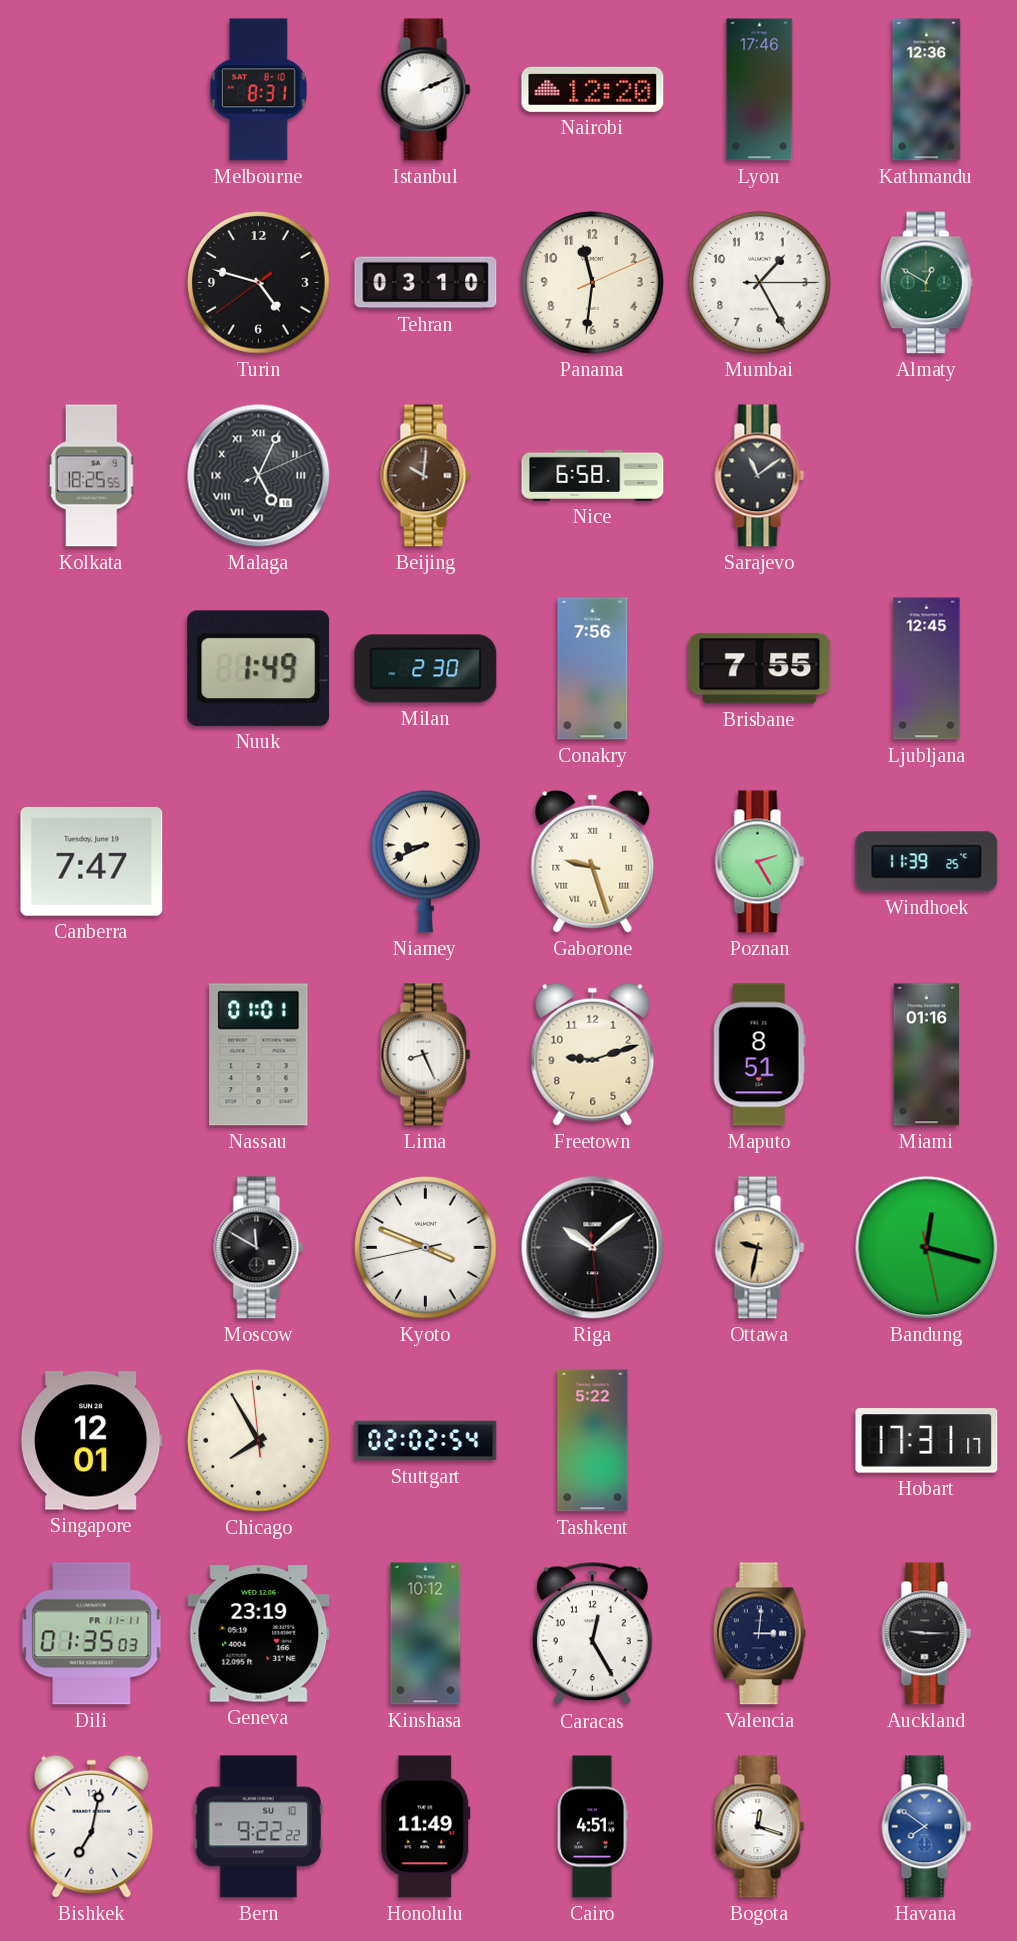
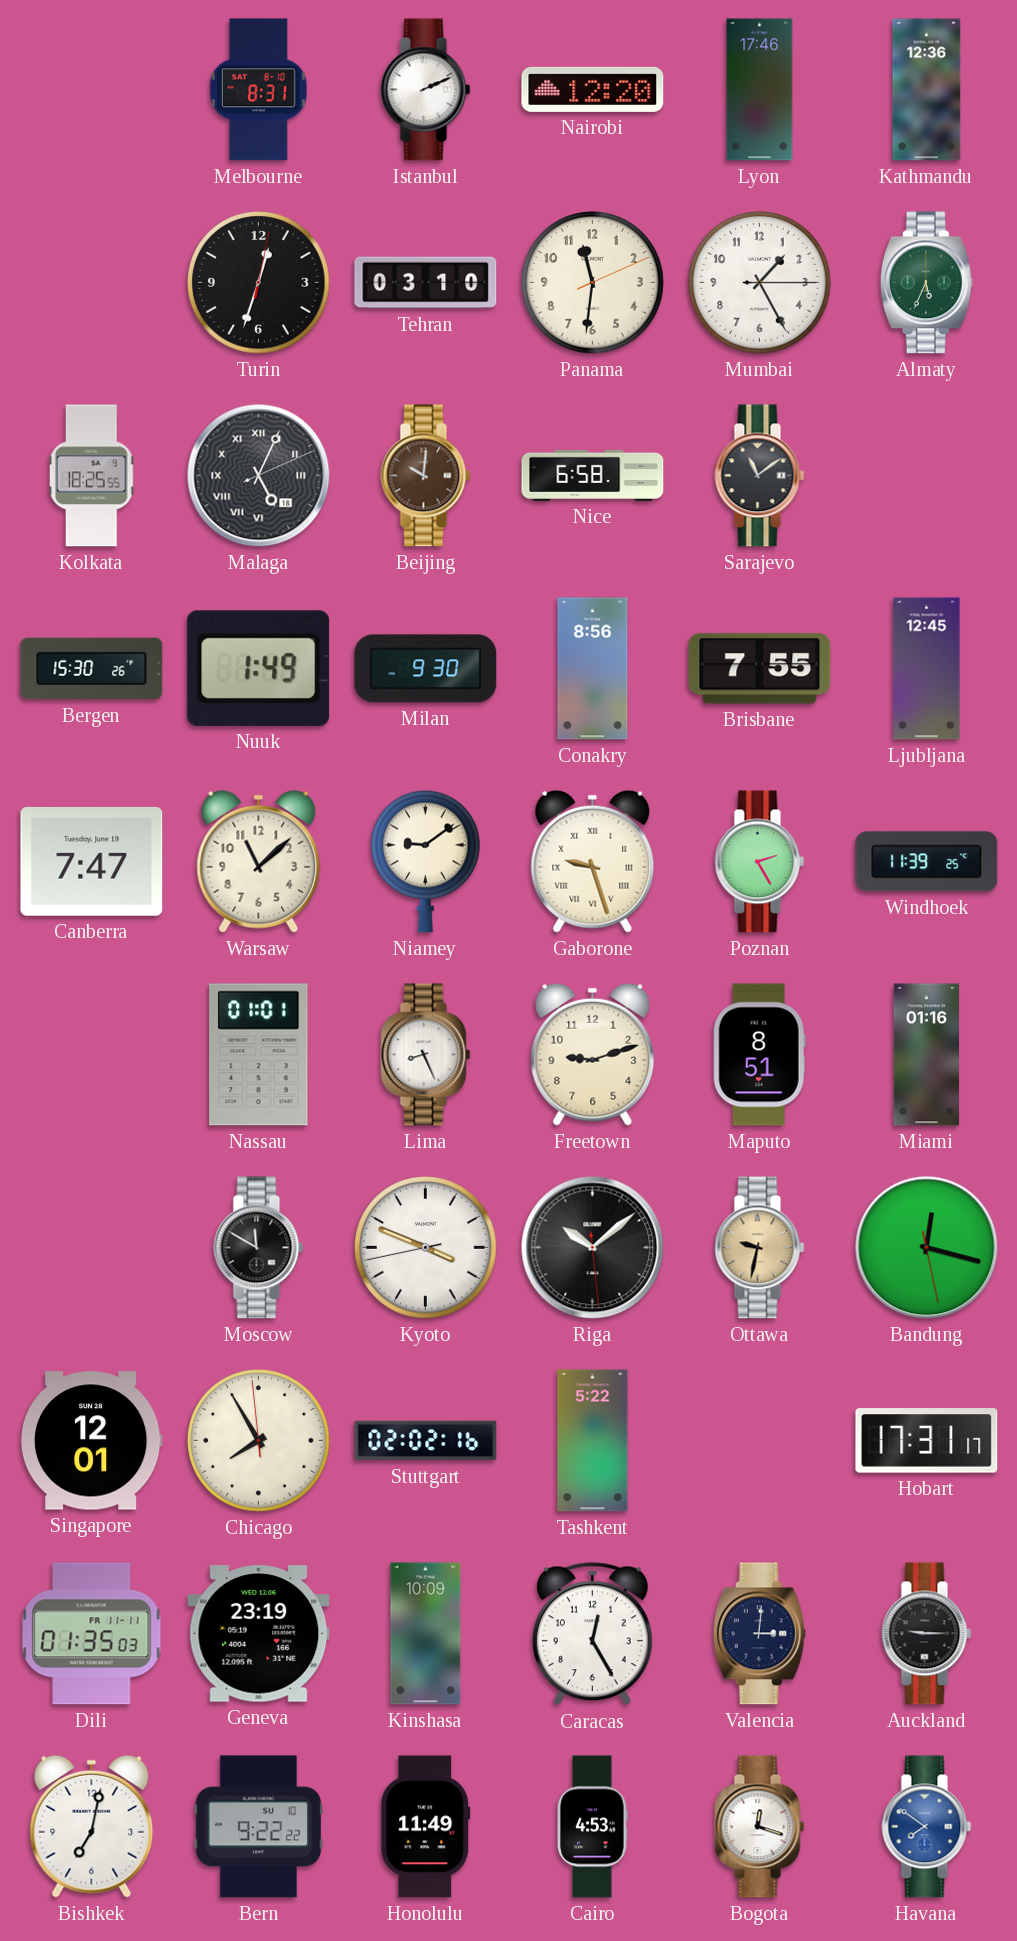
Turin: 4:47 -> 12:33 (259, 283)
Almaty: 12:50 -> 5:34 (926, 283)
Bergen: none -> 15:30 (92, 669)
Milan: 2:30 -> 9:30 (426, 669)
Conakry: 7:56 -> 8:56 (593, 669)
Warsaw: none -> 11:08 (259, 861)
Niamey: 8:41 -> 9:09 (426, 861)
Stuttgart: 02:02:54 -> 02:02:16 (426, 1441)
Kinshasa: 10:12 -> 10:09 (426, 1634)
Cairo: 4:51 -> 4:53 (593, 1827)
